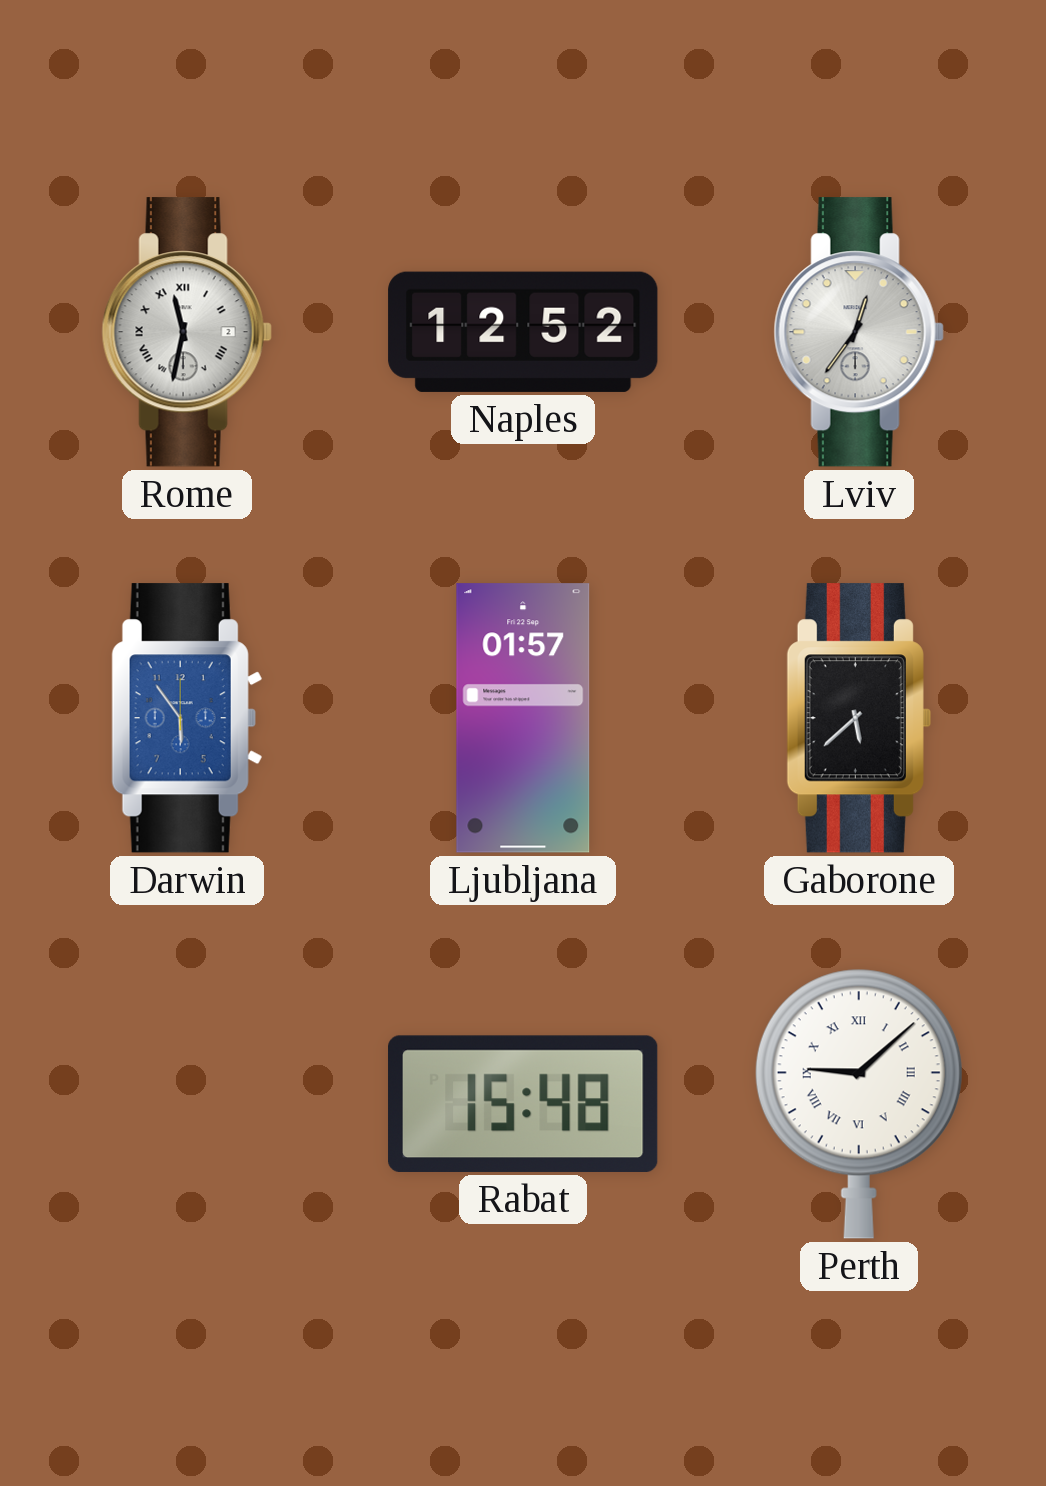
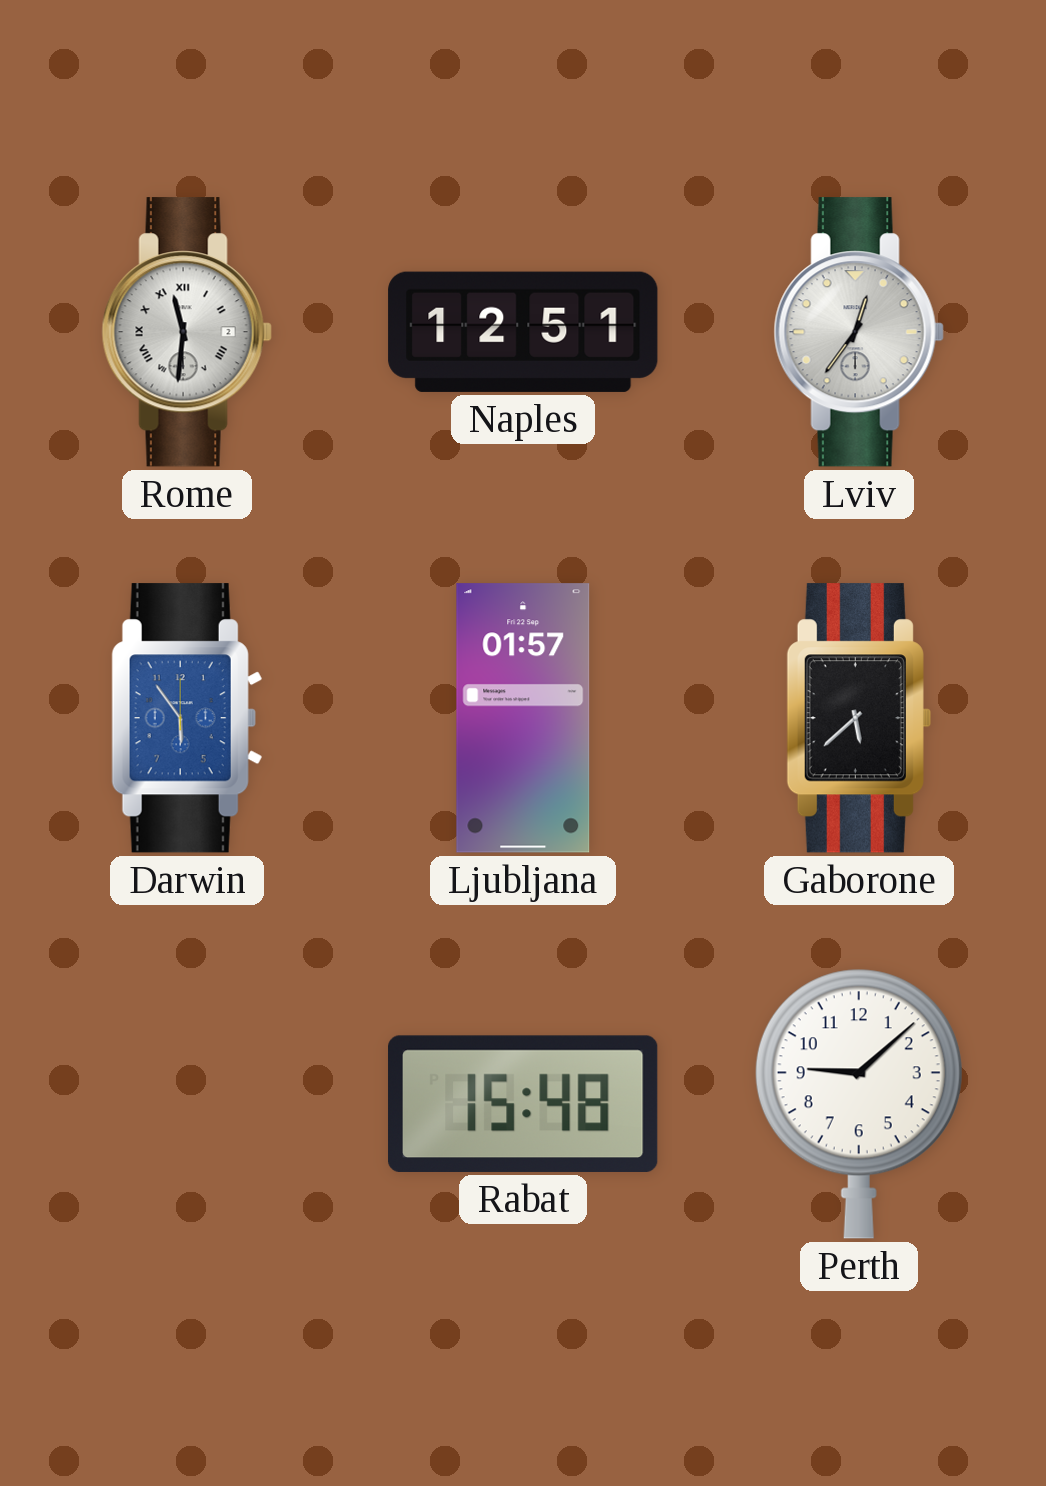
Rome: 11:32 -> 11:31 (187, 332)
Naples: 12:52 -> 12:51 (523, 332)
Perth numerals: Roman -> Arabic (859, 1104)
